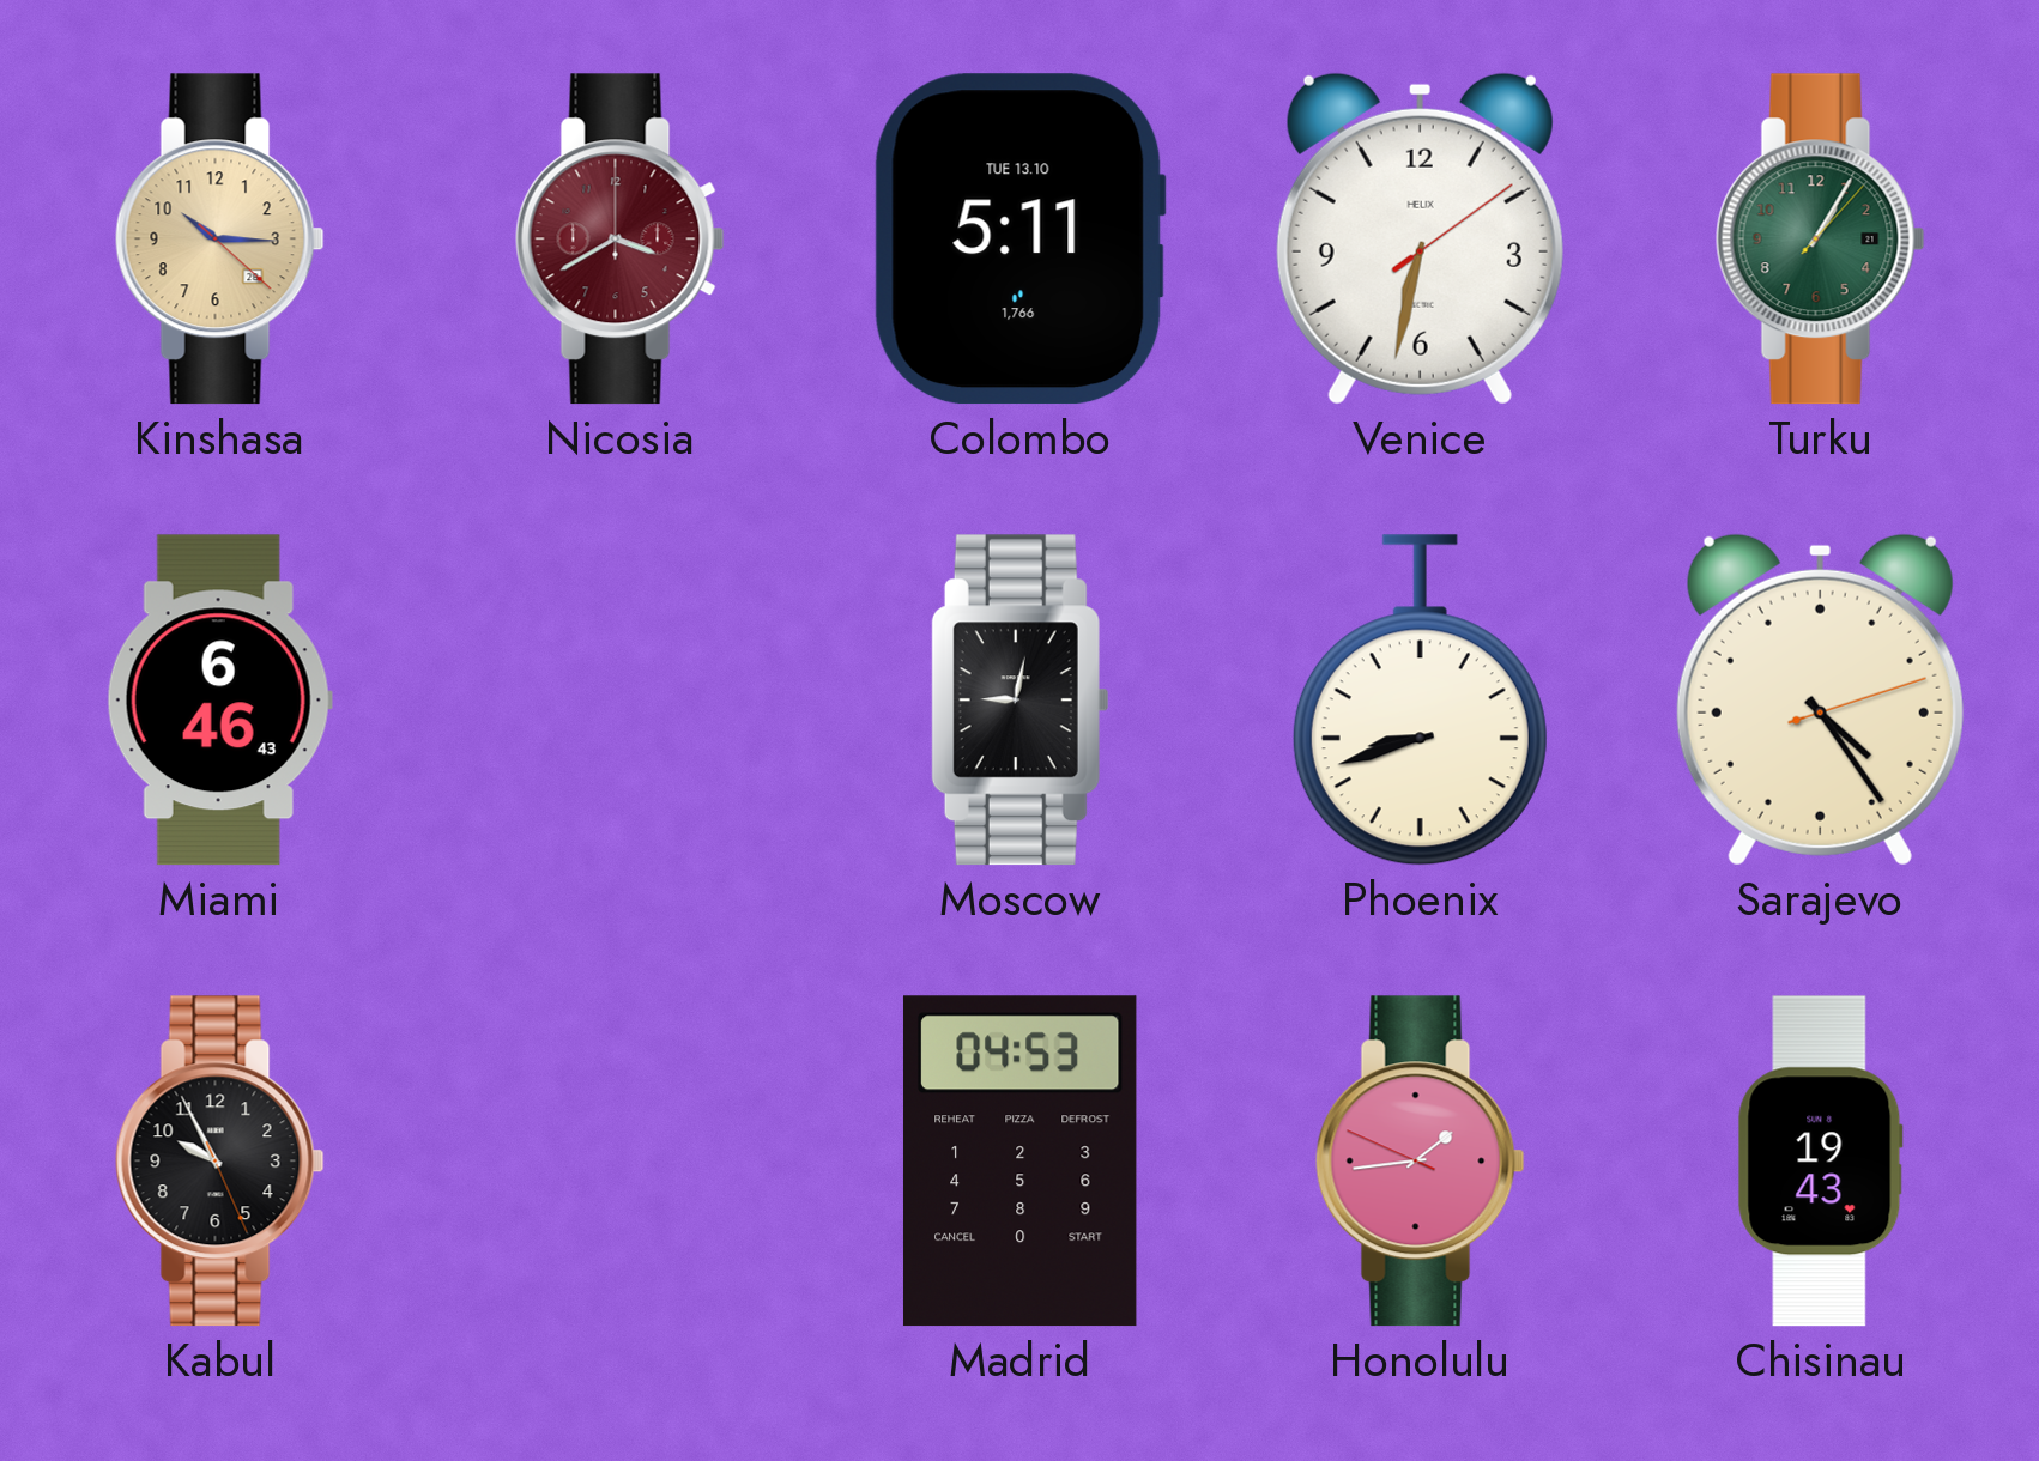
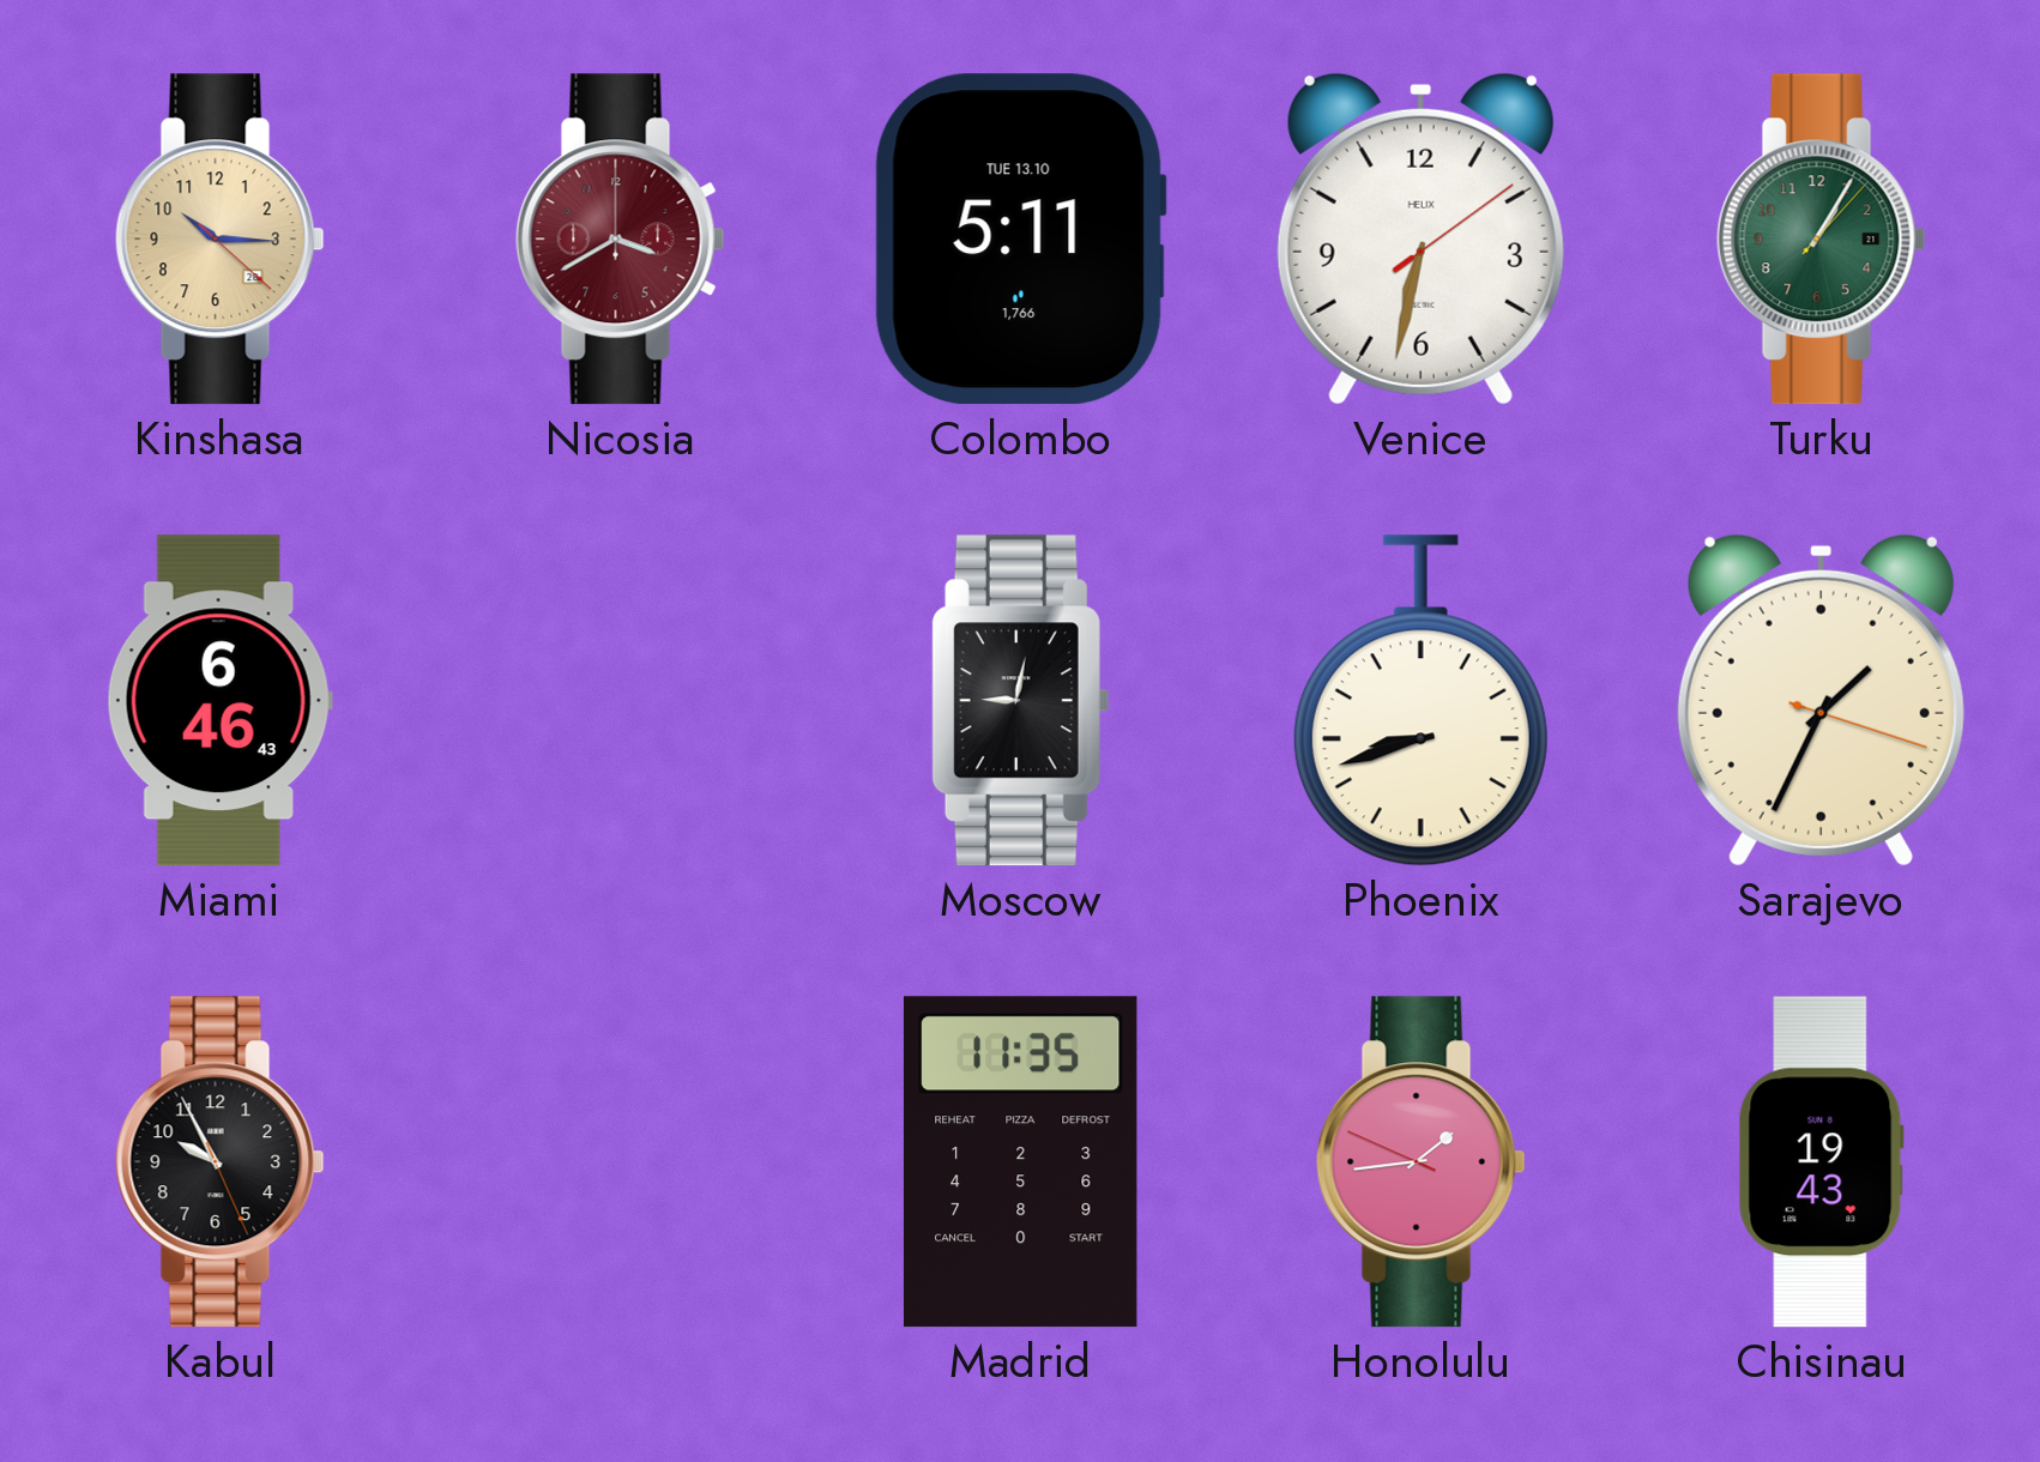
Sarajevo: 4:24 -> 1:34 (1821, 700)
Madrid: 04:53 -> 11:35 (1020, 1162)
